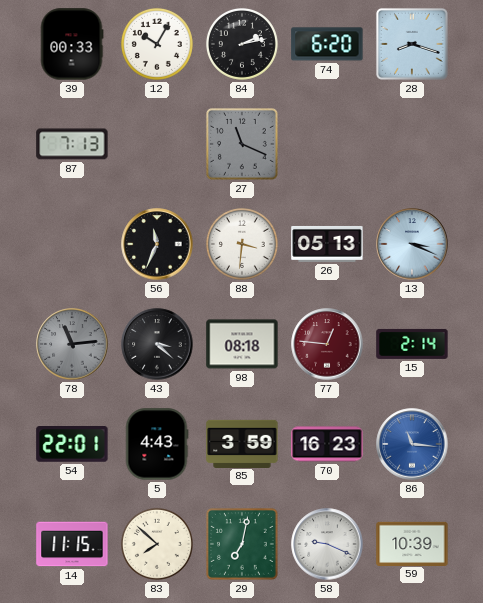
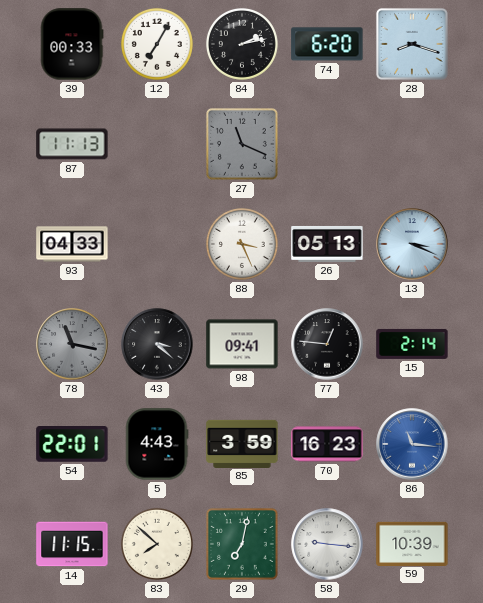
12: 10:05 -> 7:05 (157, 44)
87: 7:13 -> 11:13 (72, 144)
93: none -> 04:33 (72, 244)
56: 11:34 -> none (157, 244)
88: 3:31 -> 3:26 (242, 244)
78: 11:14 -> 11:17 (72, 344)
98: 08:18 -> 09:41 (242, 344)
77 dial: burgundy -> black (327, 344)
58: 9:19 -> 9:16 (327, 544)
